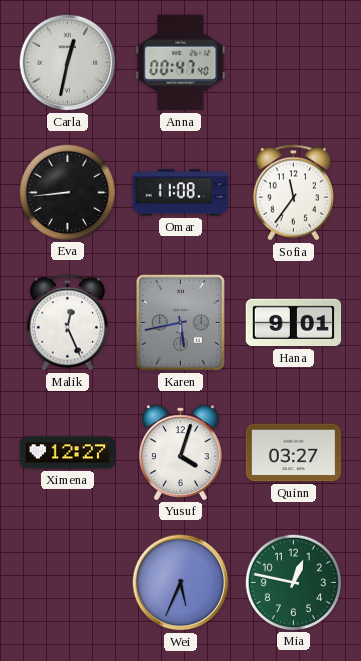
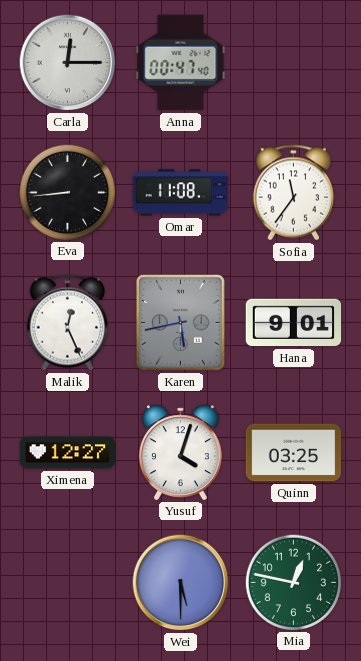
Carla: 12:32 -> 12:15 (68, 63)
Quinn: 03:27 -> 03:25 (294, 453)
Wei: 5:34 -> 5:30 (181, 583)
